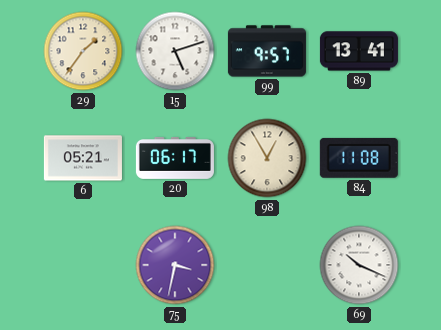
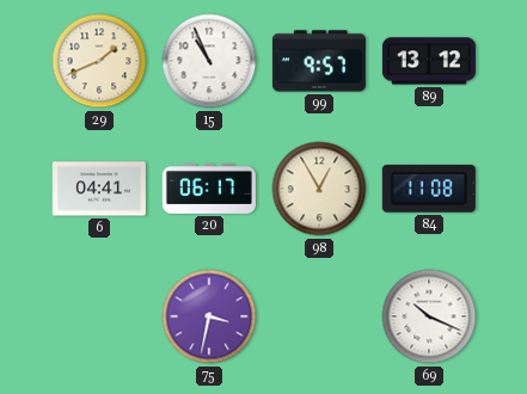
29: 1:36 -> 1:41 (99, 61)
15: 5:12 -> 10:56 (209, 61)
89: 13:41 -> 13:12 (429, 61)
6: 05:21 -> 04:41 (99, 189)
